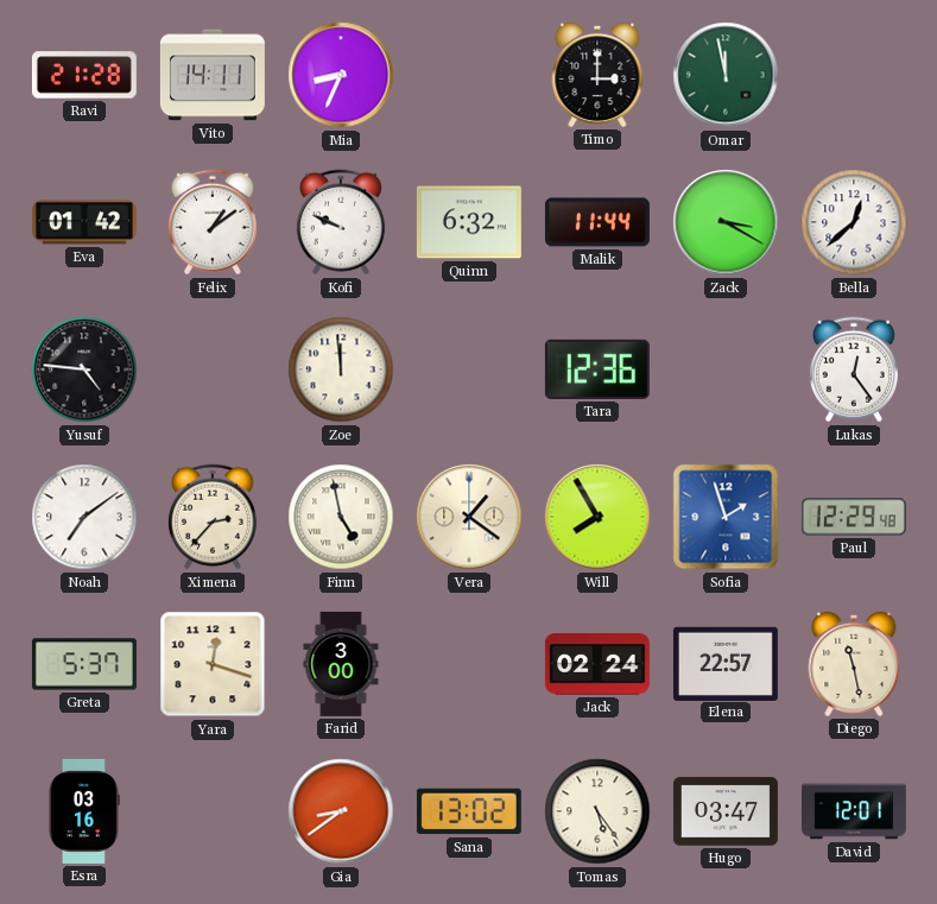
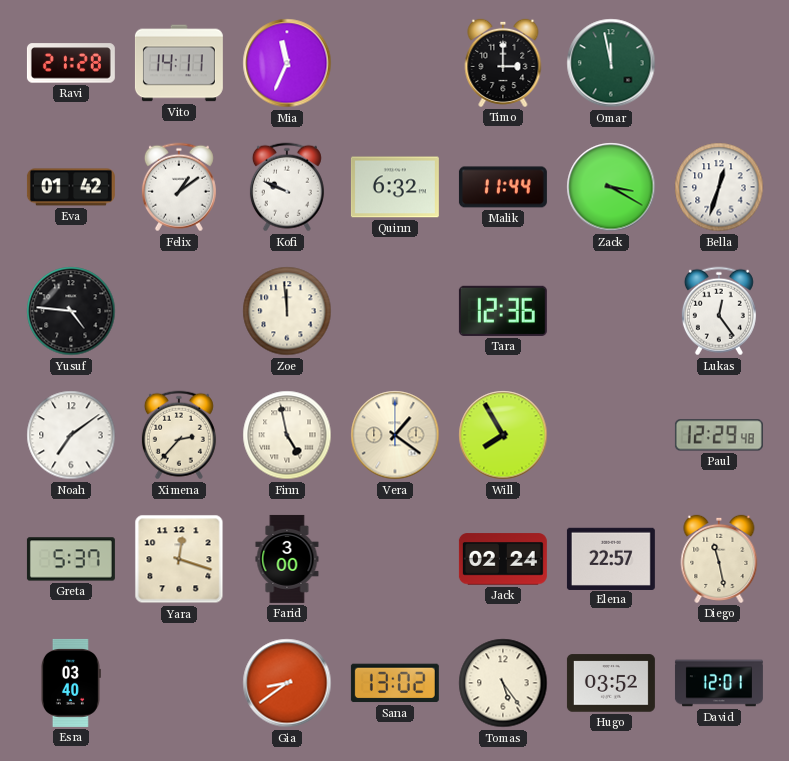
Mia: 8:34 -> 11:34 (287, 63)
Bella: 12:38 -> 12:33 (719, 187)
Sofia: 1:57 -> none (726, 517)
Esra: 03:16 -> 03:40 (70, 683)
Hugo: 03:47 -> 03:52 (611, 683)
